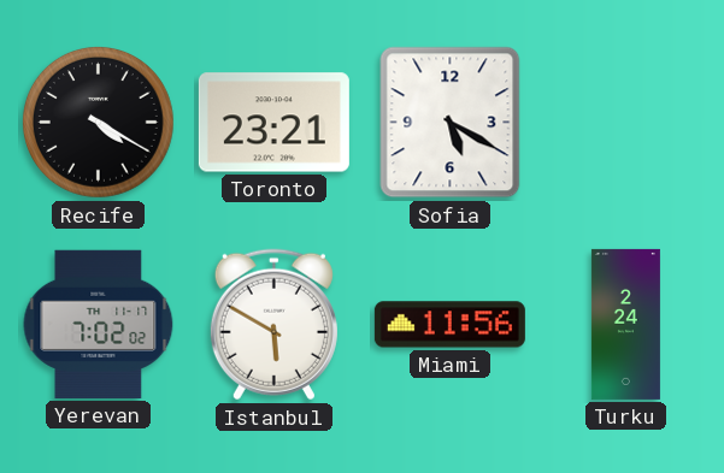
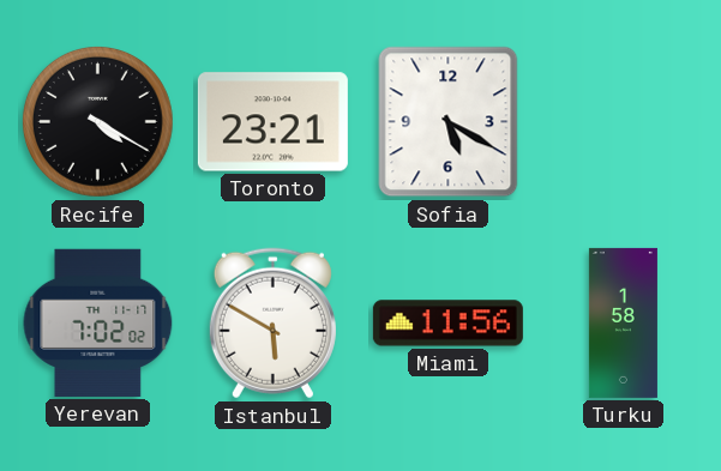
Turku: 2:24 -> 1:58 (623, 322)
